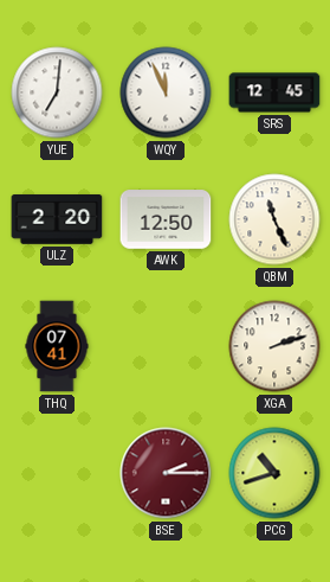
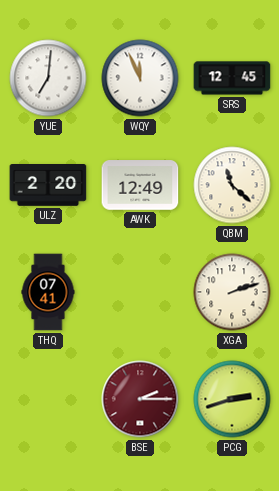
AWK: 12:50 -> 12:49 (140, 185)
QBM: 11:26 -> 11:22 (232, 185)
PCG: 10:42 -> 2:42 (232, 399)
